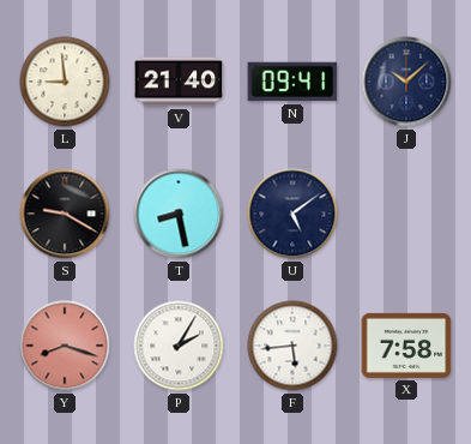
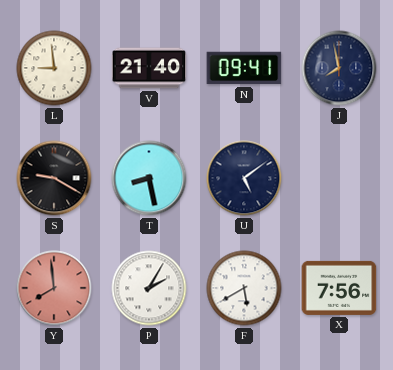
J: 10:08 -> 7:58 (339, 68)
Y: 8:18 -> 7:59 (54, 288)
F: 5:44 -> 5:40 (244, 288)
X: 7:58 -> 7:56 (339, 288)
